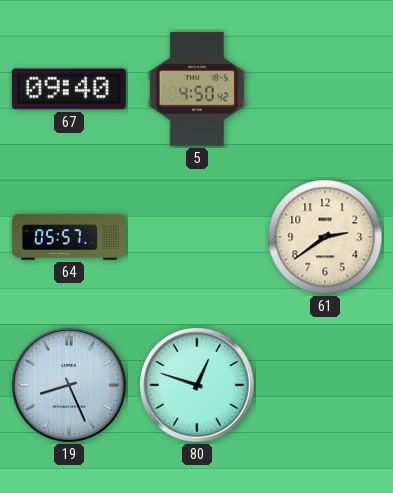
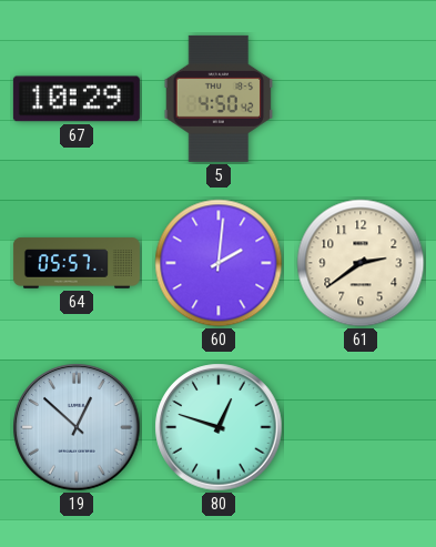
67: 09:40 -> 10:29 (77, 99)
60: none -> 2:01 (219, 263)
19: 8:26 -> 12:52 (77, 427)
